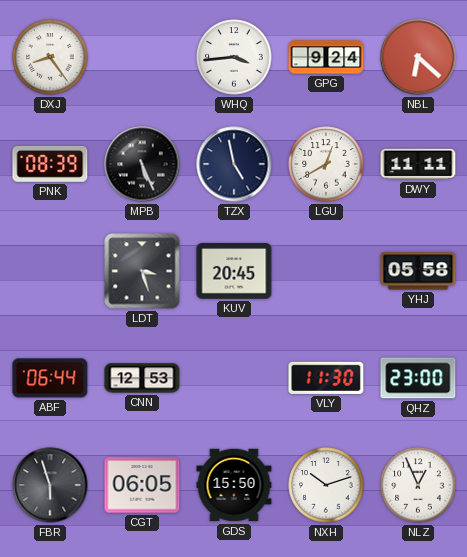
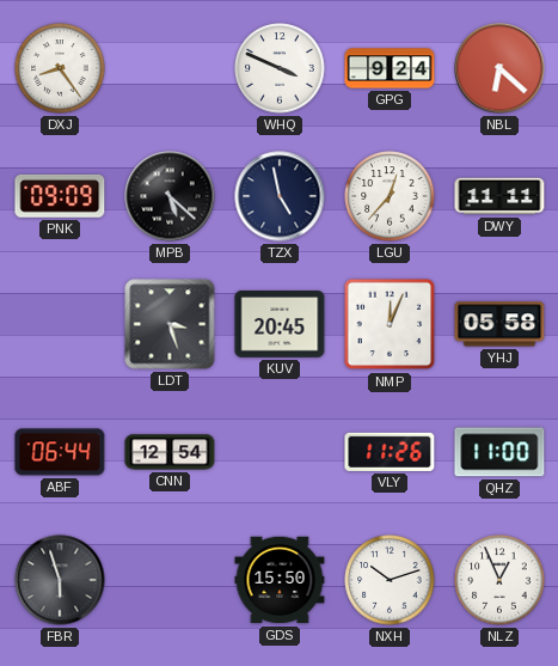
WHQ: 3:44 -> 3:49 (280, 68)
PNK: 08:39 -> 09:09 (60, 196)
MPB: 5:26 -> 5:22 (170, 196)
LGU: 12:40 -> 12:37 (390, 196)
NMP: none -> 12:04 (390, 324)
CNN: 12:53 -> 12:54 (170, 452)
VLY: 11:30 -> 11:26 (390, 452)
QHZ: 23:00 -> 11:00 (499, 452)
CGT: 06:05 -> none (142, 485)
